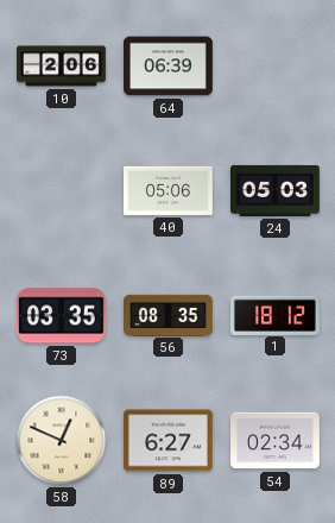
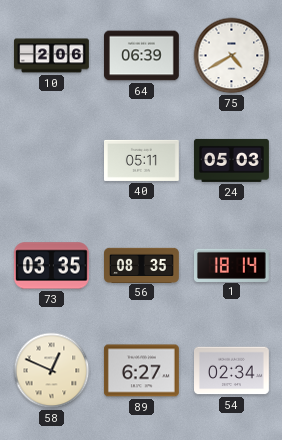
75: none -> 4:40 (232, 56)
40: 05:06 -> 05:11 (142, 160)
1: 18:12 -> 18:14 (232, 265)
